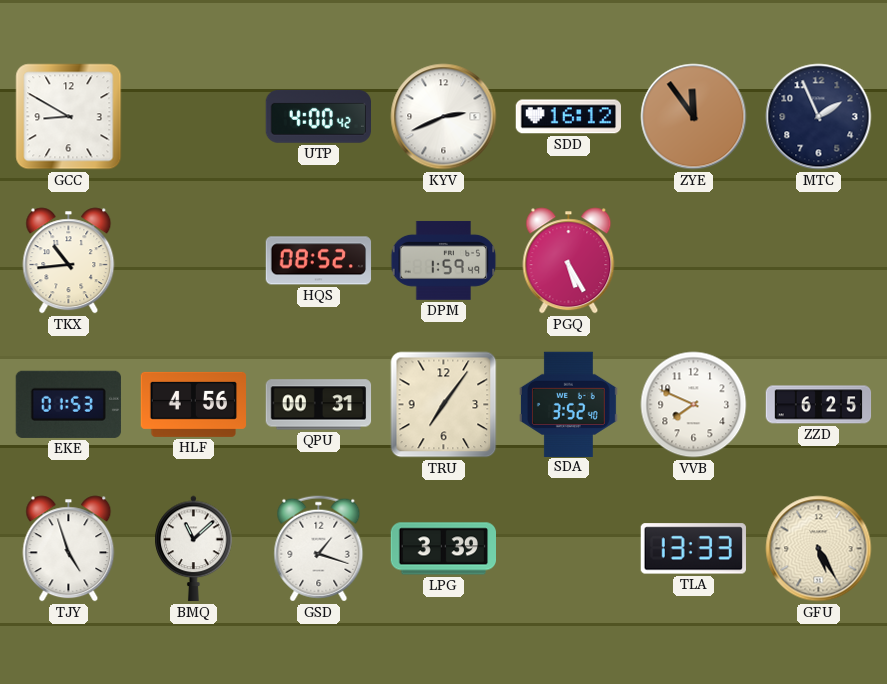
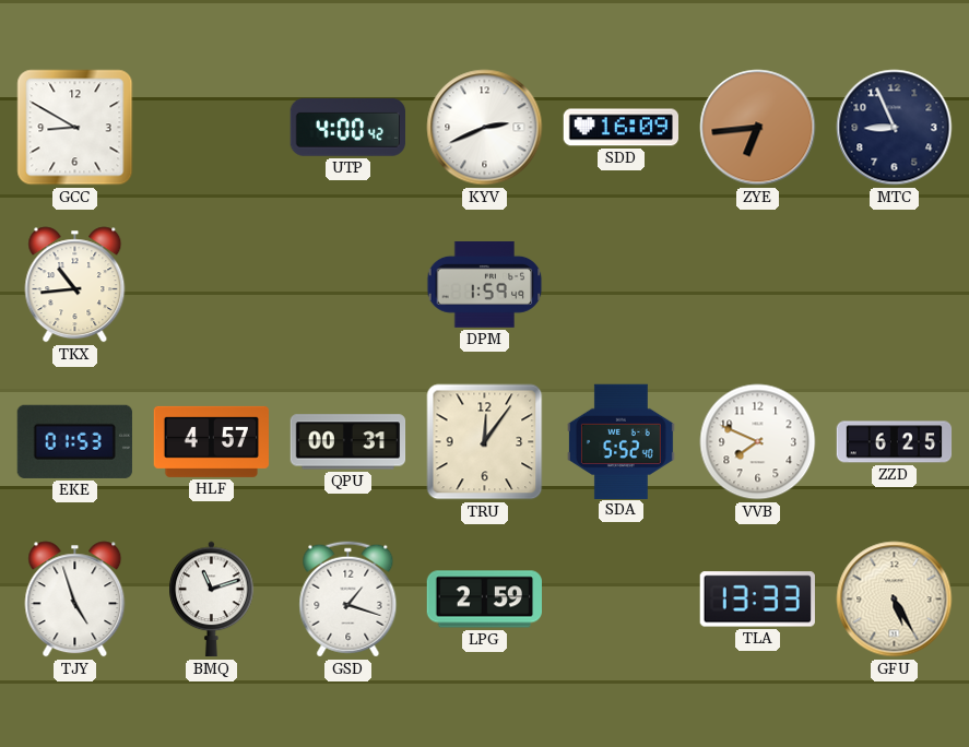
SDD: 16:12 -> 16:09 (621, 128)
ZYE: 11:54 -> 6:44 (758, 128)
MTC: 1:56 -> 8:56 (895, 128)
HQS: 08:52 -> none (319, 261)
PGQ: 5:25 -> none (569, 261)
HLF: 4:56 -> 4:57 (212, 441)
TRU: 7:06 -> 12:06 (485, 442)
SDA: 3:52 -> 5:52 (621, 441)
BMQ: 11:08 -> 11:12 (212, 600)
LPG: 3:39 -> 2:59 (484, 600)
